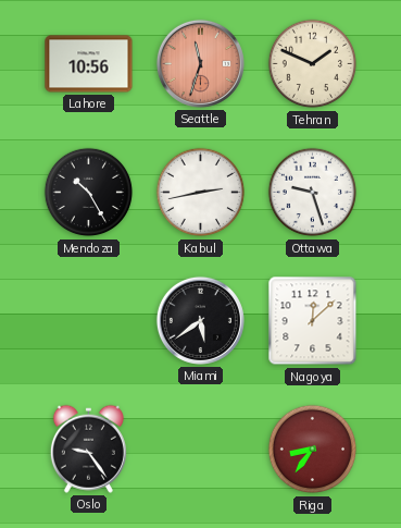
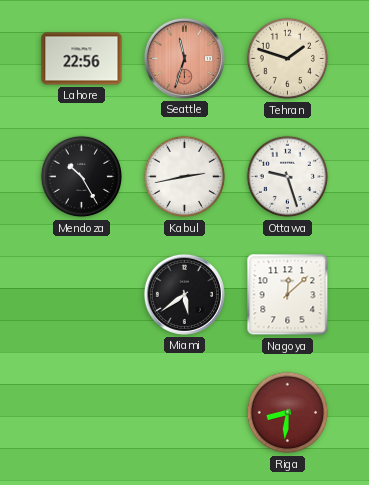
Lahore: 10:56 -> 22:56 (82, 59)
Tehran: 1:49 -> 1:48 (288, 59)
Oslo: 9:24 -> none (88, 449)
Riga: 8:36 -> 8:31 (288, 413)
